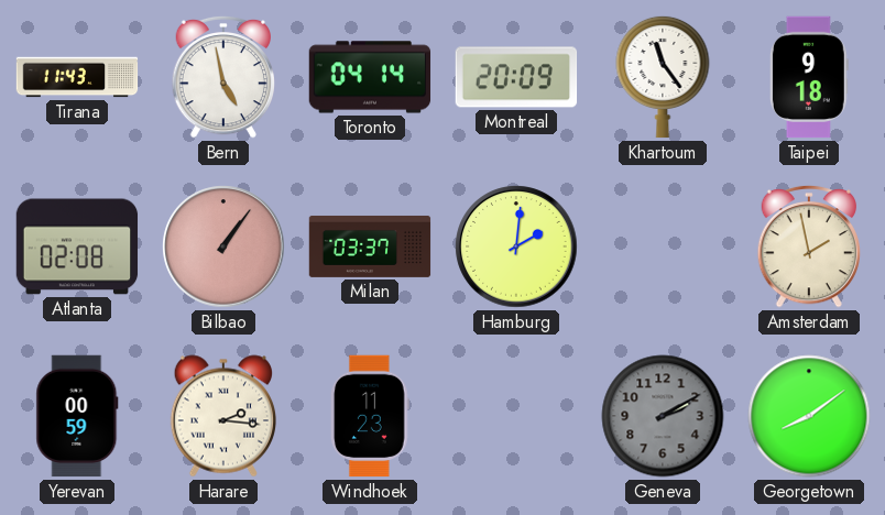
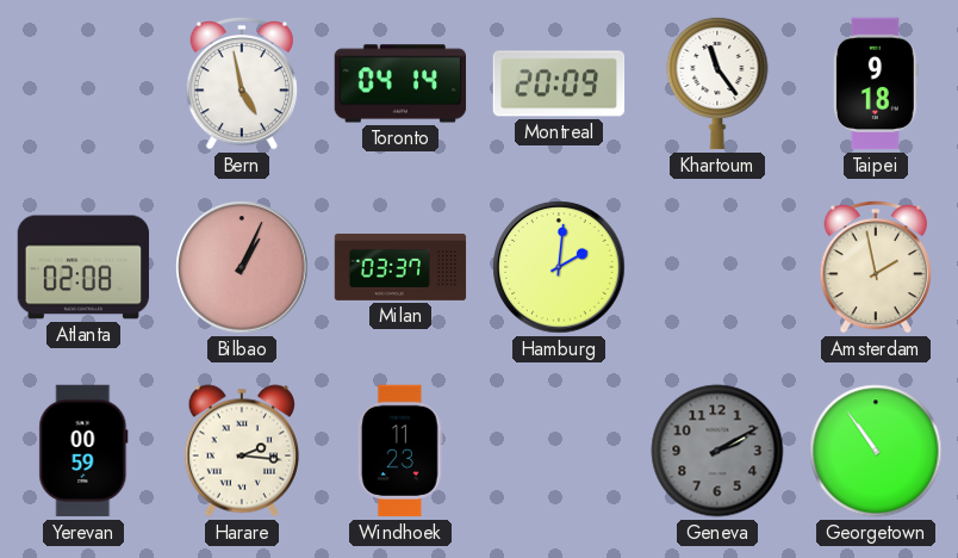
Tirana: 11:43 -> none (77, 77)
Bilbao: 1:06 -> 1:04 (242, 267)
Georgetown: 8:09 -> 10:54 (876, 451)
